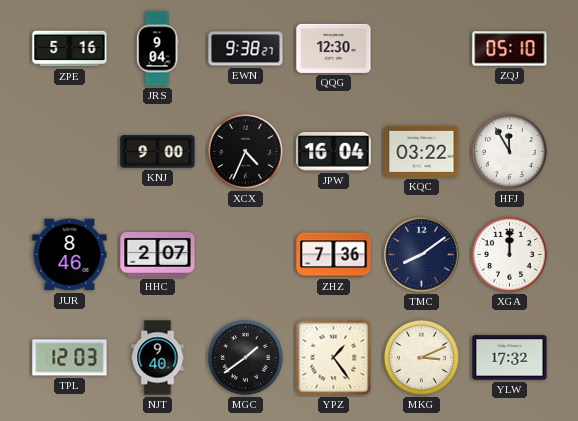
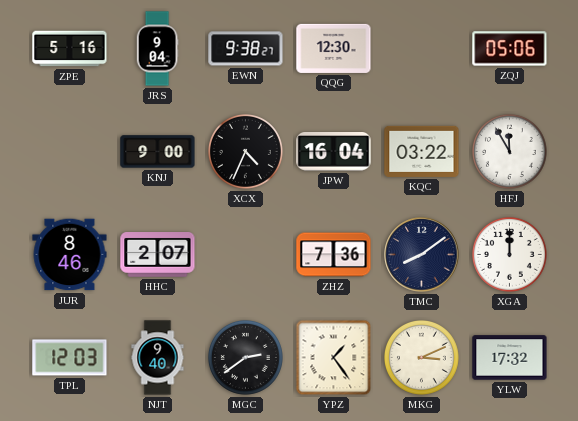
ZQJ: 05:10 -> 05:06 (510, 49)
MGC: 1:39 -> 2:39 (245, 357)
